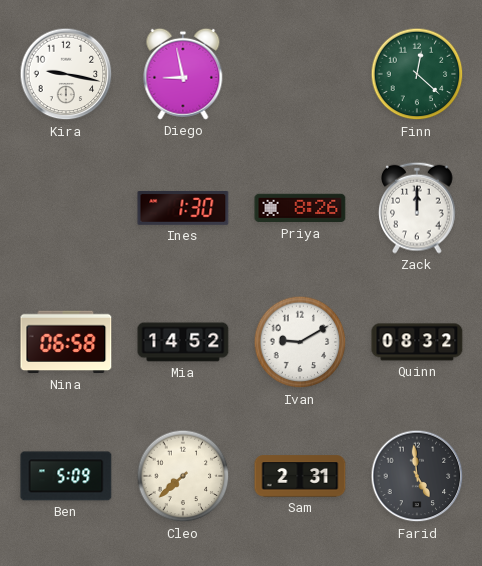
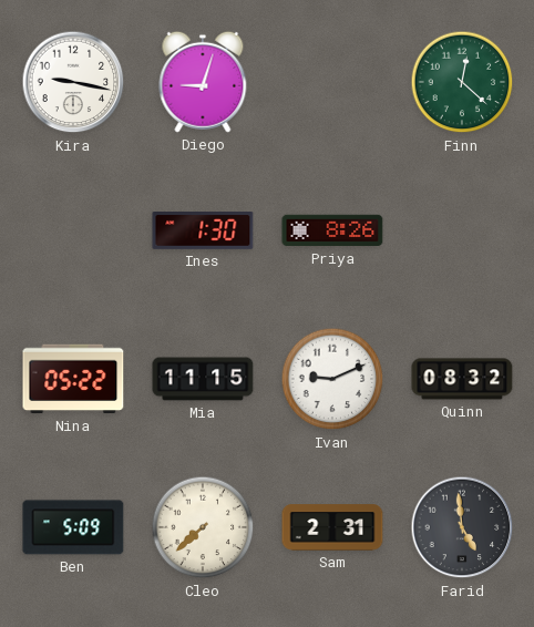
Diego: 8:58 -> 9:03 (203, 82)
Zack: 12:00 -> none (418, 208)
Nina: 06:58 -> 05:22 (73, 379)
Mia: 14:52 -> 11:15 (203, 379)
Ivan: 9:10 -> 9:11 (332, 379)
